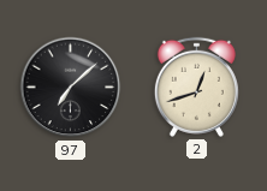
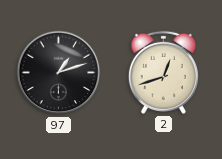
97: 7:08 -> 1:12 (59, 73)
